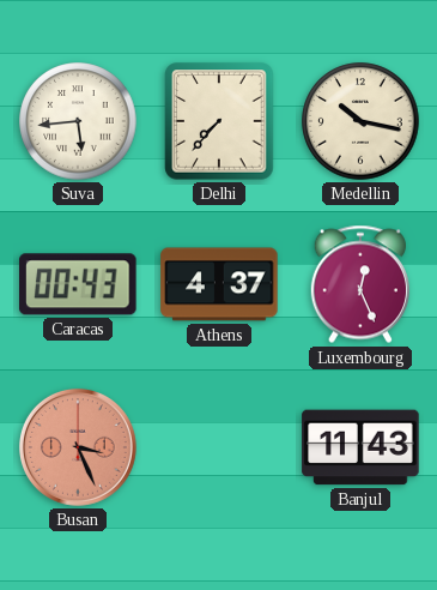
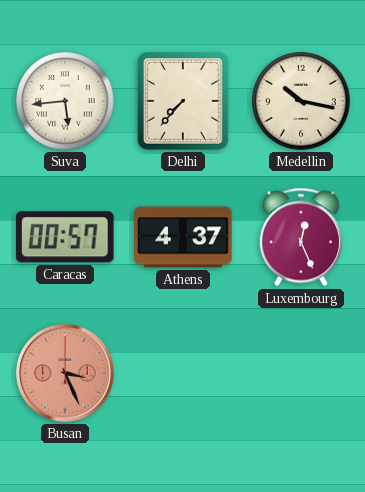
Caracas: 00:43 -> 00:57 (65, 237)
Banjul: 11:43 -> none (360, 447)
